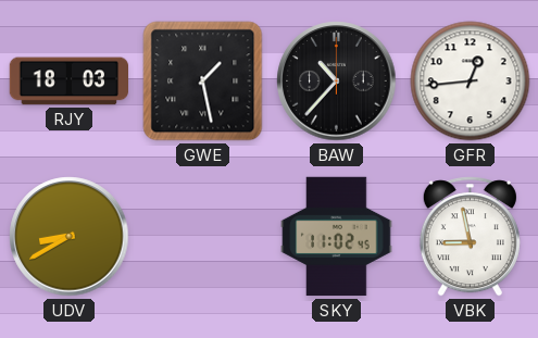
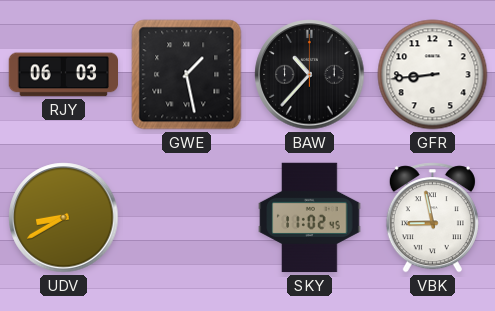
RJY: 18:03 -> 06:03 (63, 75)
GFR: 12:44 -> 8:44 (433, 75)
